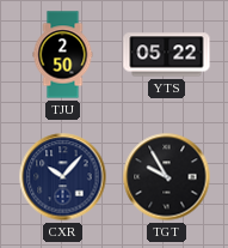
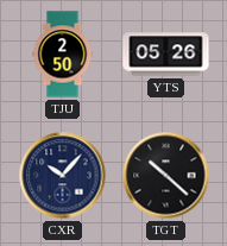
YTS: 05:22 -> 05:26 (166, 55)
TGT: 9:55 -> 10:22 (166, 176)
